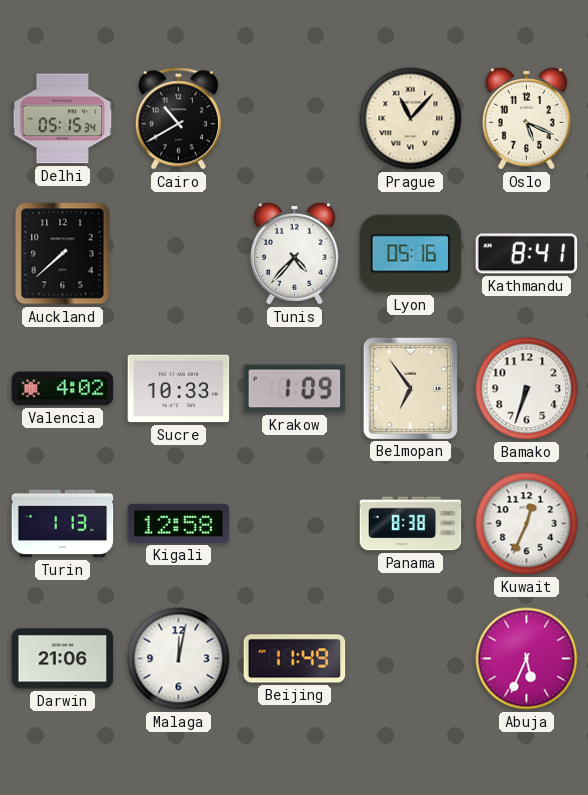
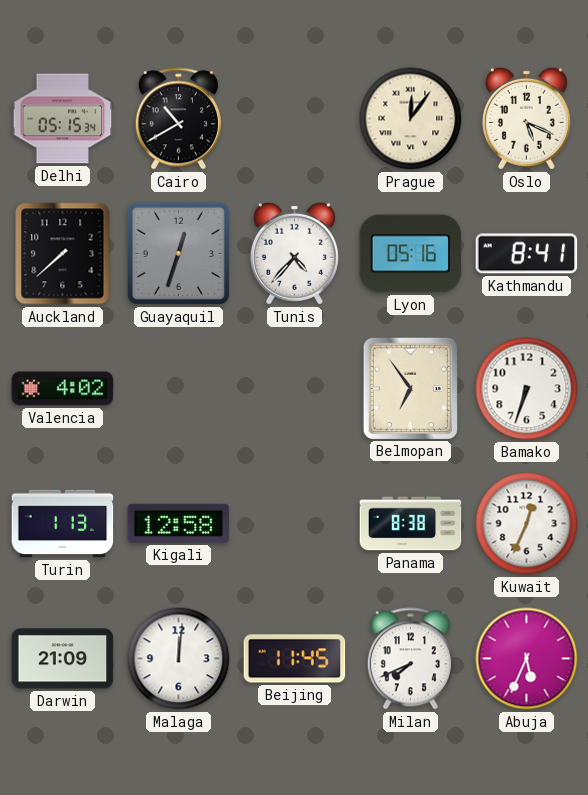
Prague: 11:07 -> 12:06 (411, 119)
Guayaquil: none -> 12:33 (178, 253)
Sucre: 10:33 -> none (179, 389)
Krakow: 1:09 -> none (295, 389)
Darwin: 21:06 -> 21:09 (63, 659)
Malaga: 12:02 -> 12:01 (179, 659)
Beijing: 11:49 -> 11:45 (295, 659)
Milan: none -> 7:41 (410, 659)
